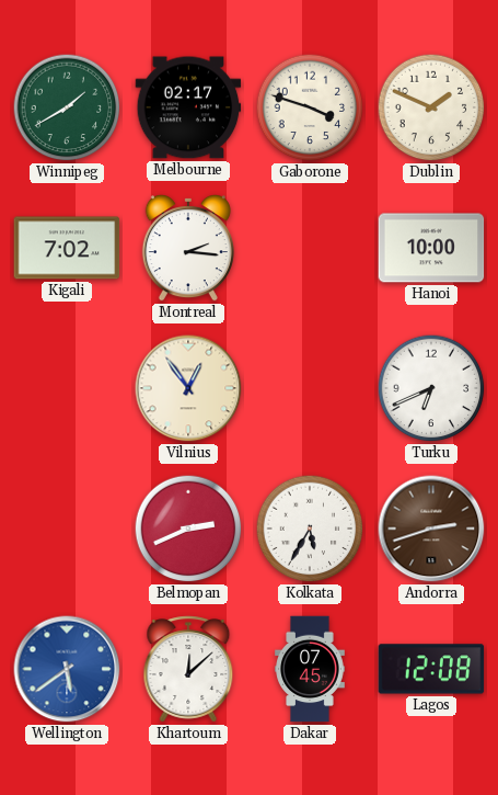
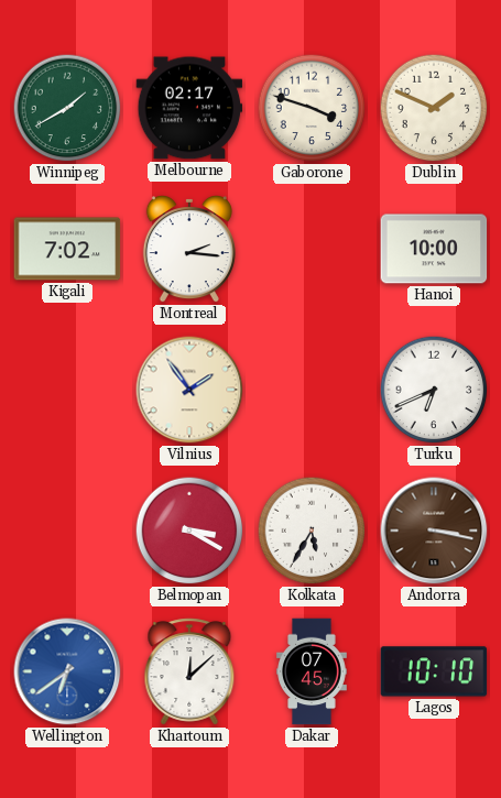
Vilnius: 12:54 -> 1:54 (189, 390)
Belmopan: 2:41 -> 3:20 (189, 531)
Andorra: 2:42 -> 3:17 (434, 531)
Wellington: 5:39 -> 6:39 (67, 671)
Lagos: 12:08 -> 10:10 (434, 671)
